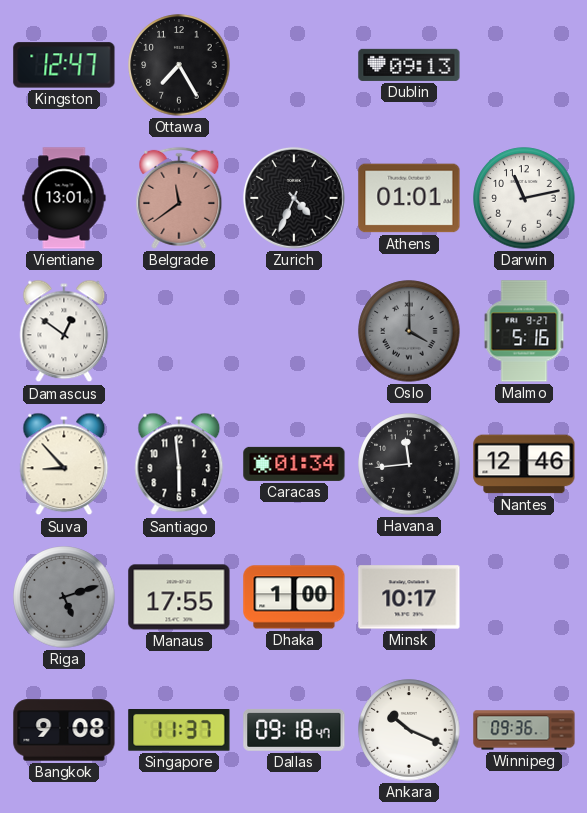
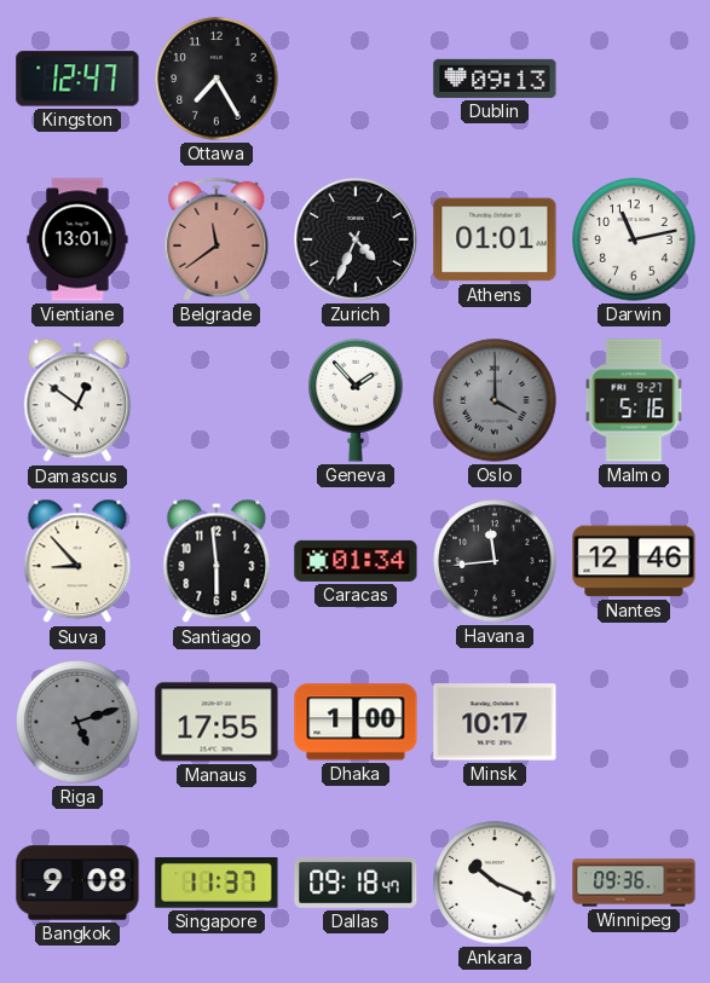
Geneva: none -> 1:53 (356, 400)
